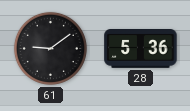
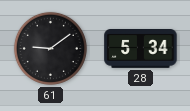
28: 5:36 -> 5:34 (141, 49)
